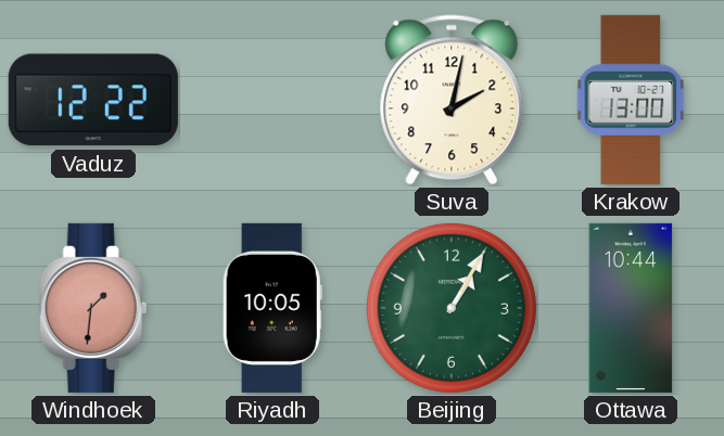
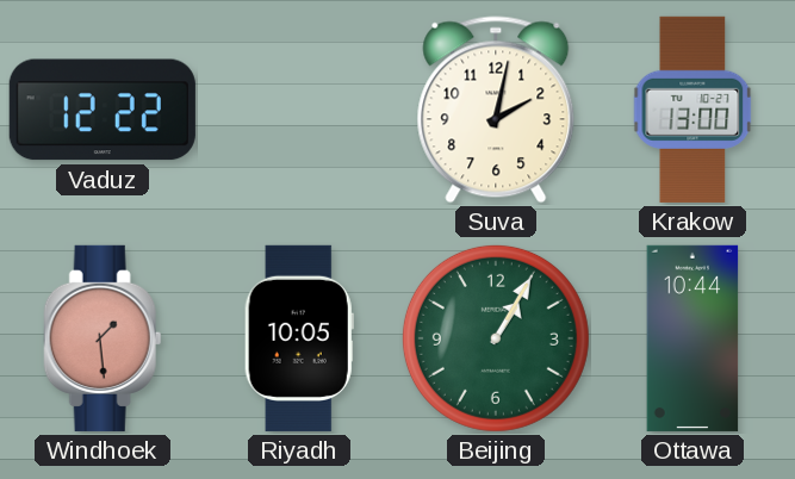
Windhoek: 1:31 -> 1:29 (103, 338)
